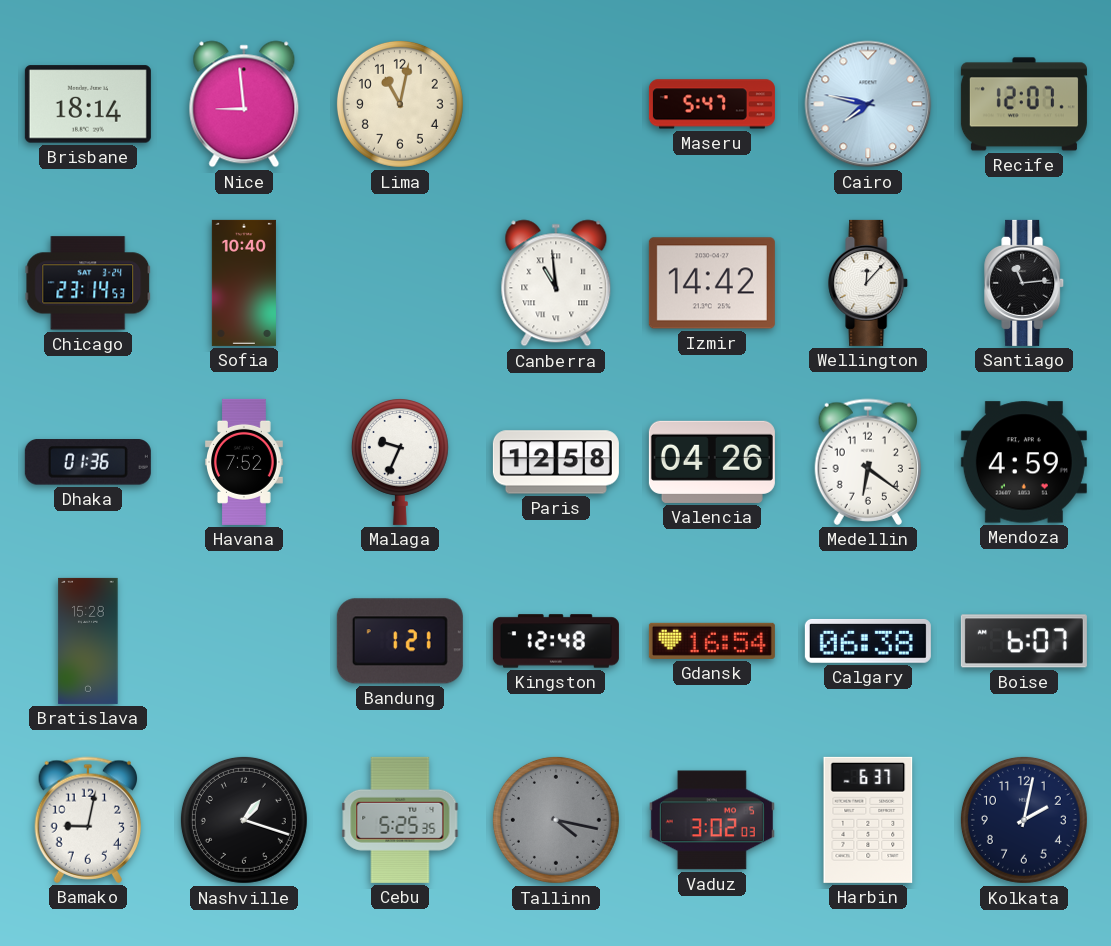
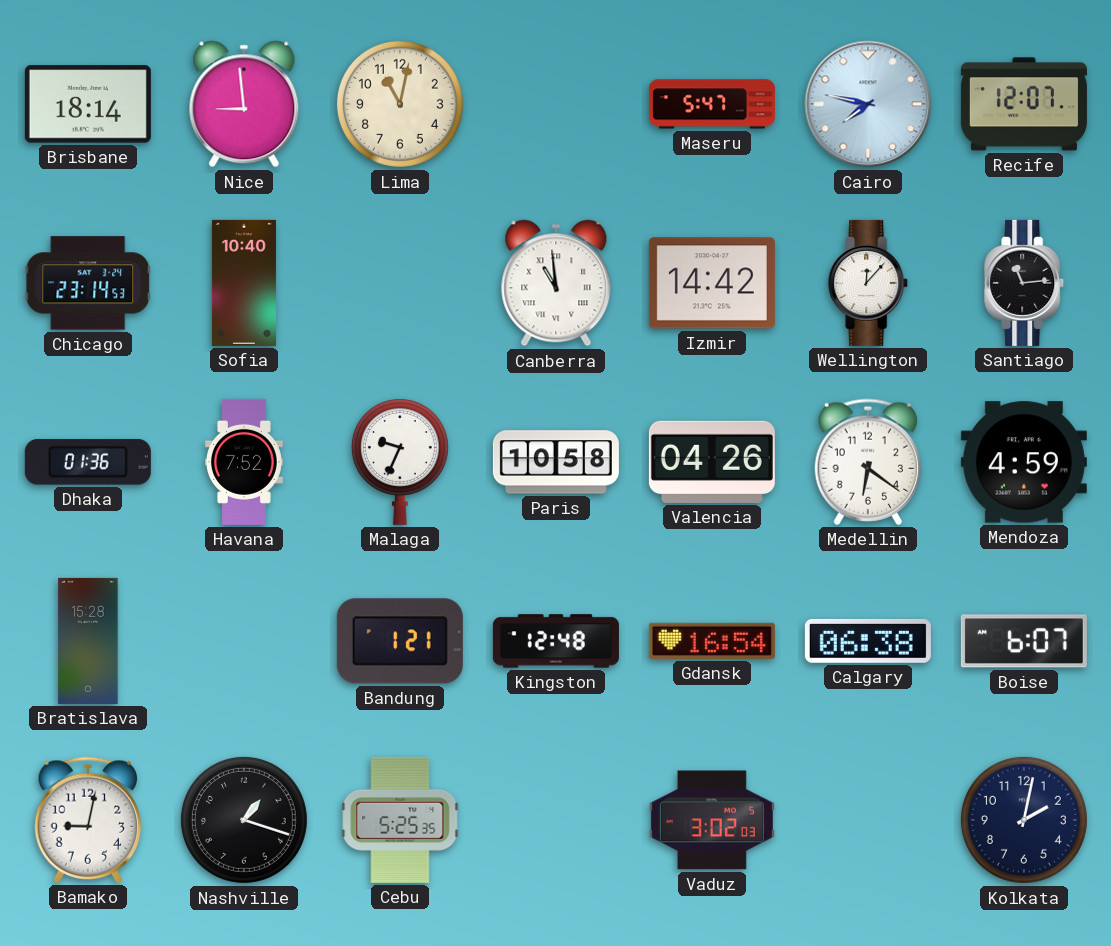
Paris: 12:58 -> 10:58 (556, 462)
Tallinn: 4:17 -> none (556, 820)
Harbin: 6:37 -> none (868, 820)
